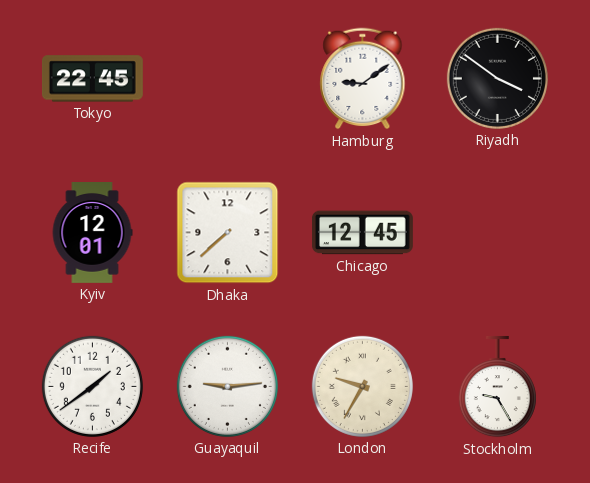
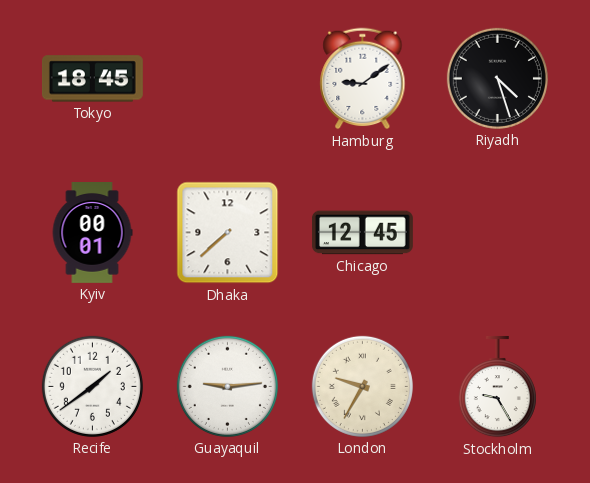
Tokyo: 22:45 -> 18:45 (92, 79)
Riyadh: 3:51 -> 4:27 (497, 78)
Kyiv: 12:01 -> 00:01 (92, 233)
